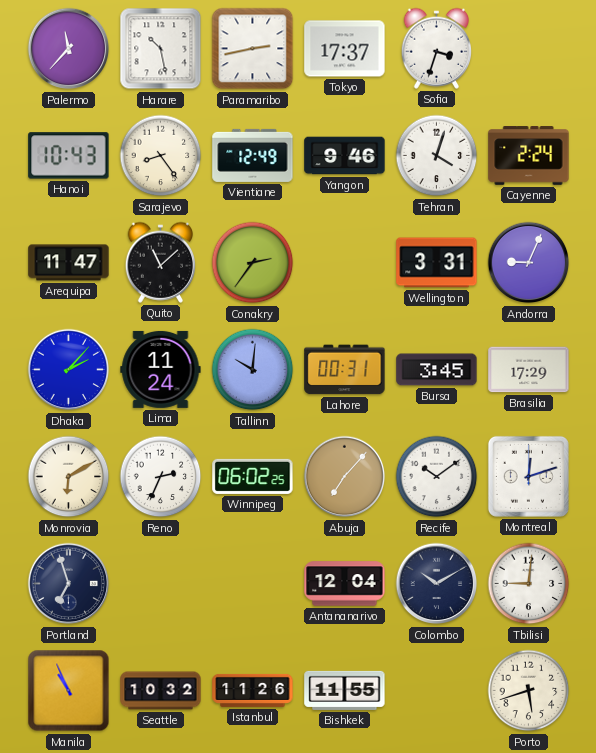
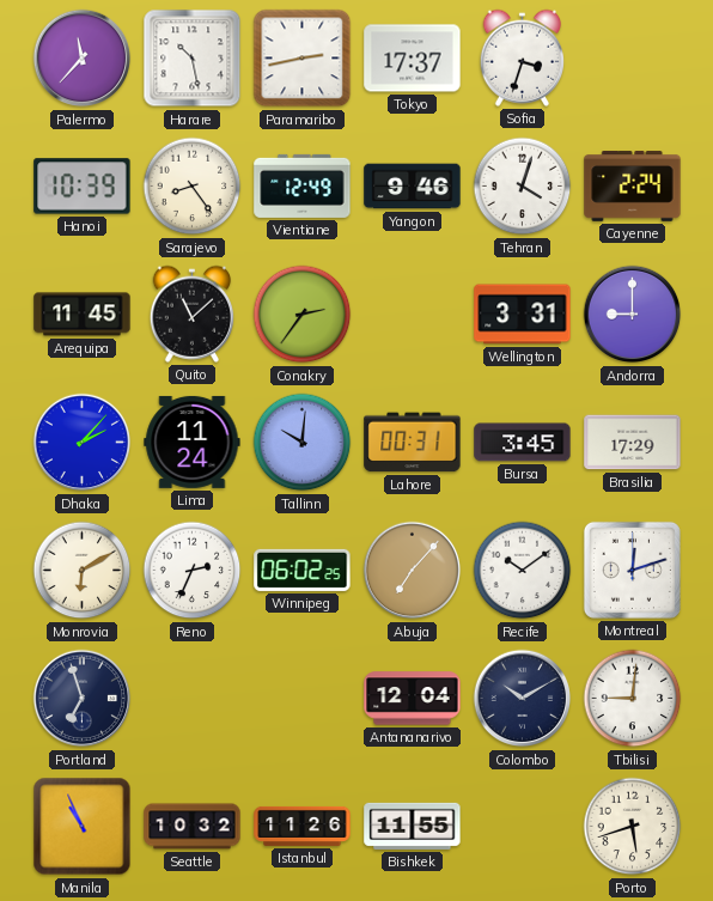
Hanoi: 10:43 -> 10:39 (83, 187)
Arequipa: 11:47 -> 11:45 (83, 315)
Andorra: 9:04 -> 9:00 (633, 315)
